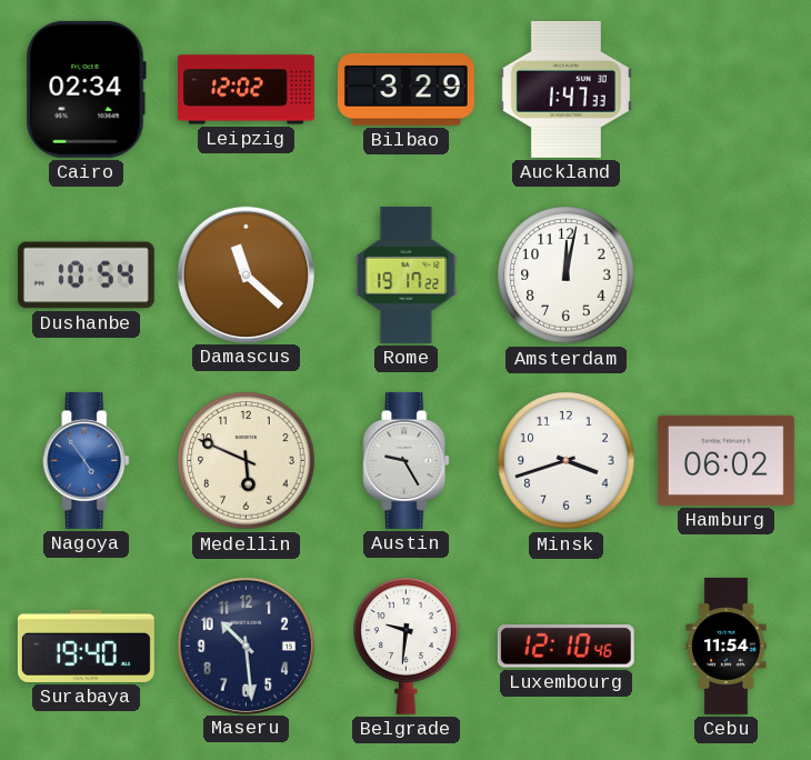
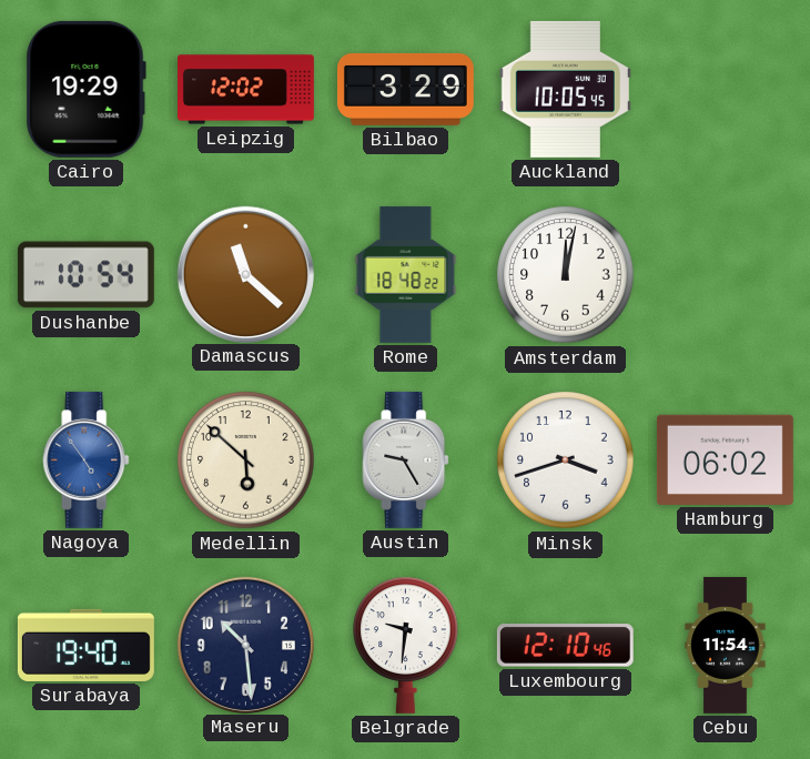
Cairo: 02:34 -> 19:29 (85, 89)
Auckland: 1:47 -> 10:05 (565, 89)
Rome: 19:17 -> 18:48 (406, 274)
Medellin: 5:49 -> 5:52 (246, 461)
